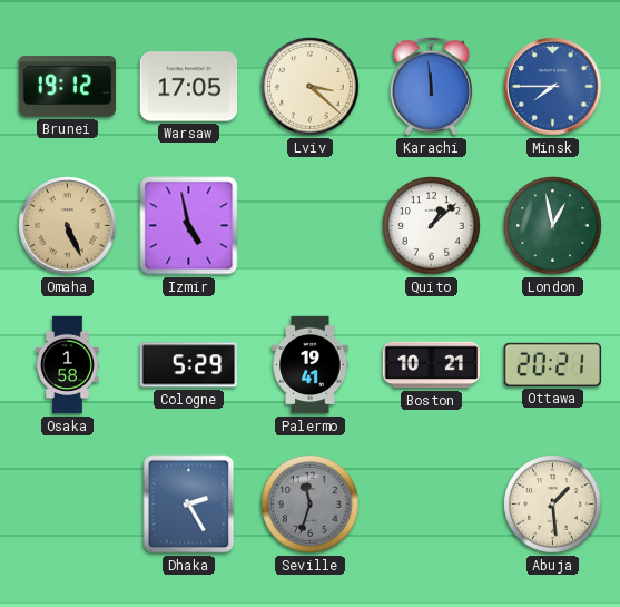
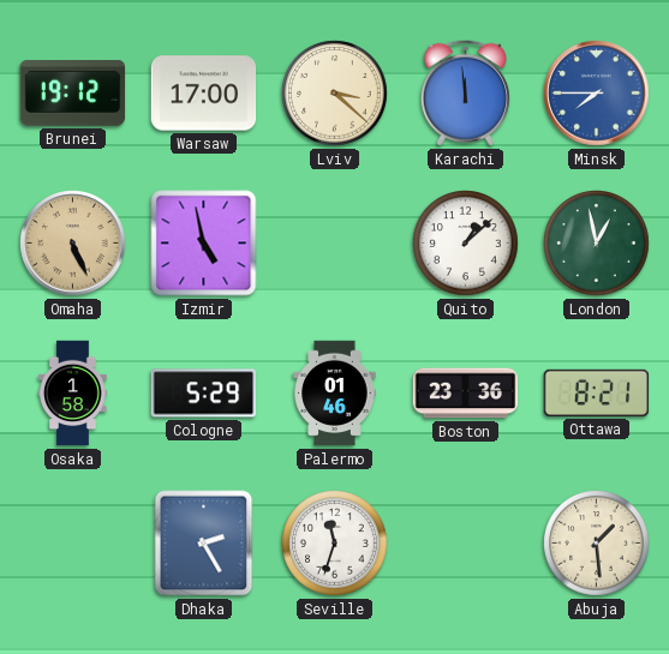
Warsaw: 17:05 -> 17:00 (204, 94)
Palermo: 19:41 -> 01:46 (335, 394)
Boston: 10:21 -> 23:36 (466, 394)
Ottawa: 20:21 -> 8:21 (597, 392)
Seville dial: grey -> white (335, 544)
